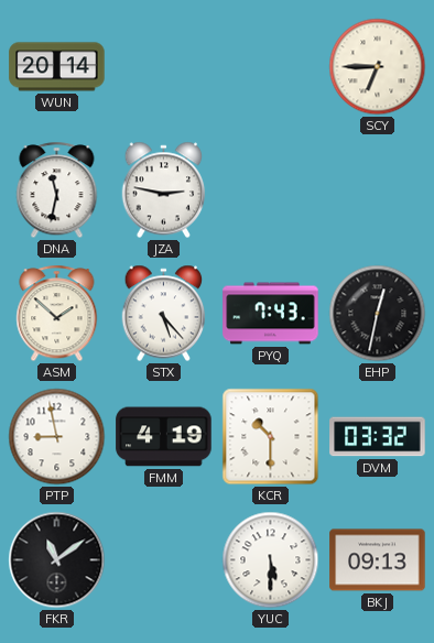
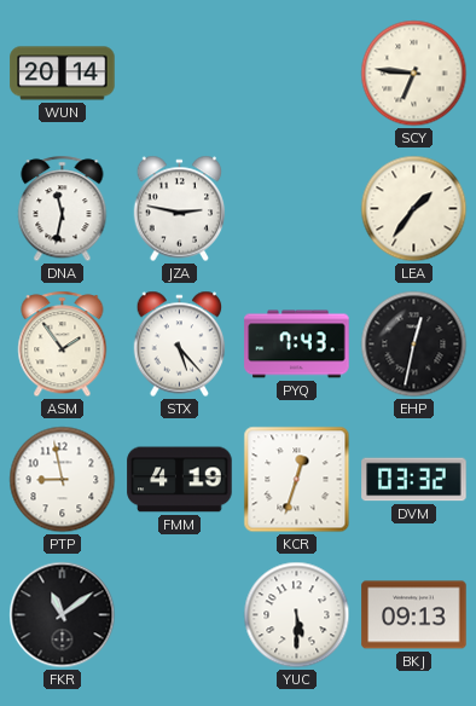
SCY: 6:45 -> 6:46 (414, 74)
LEA: none -> 1:36 (414, 209)
ASM: 1:52 -> 1:54 (63, 345)
KCR: 10:30 -> 12:33 (297, 480)
